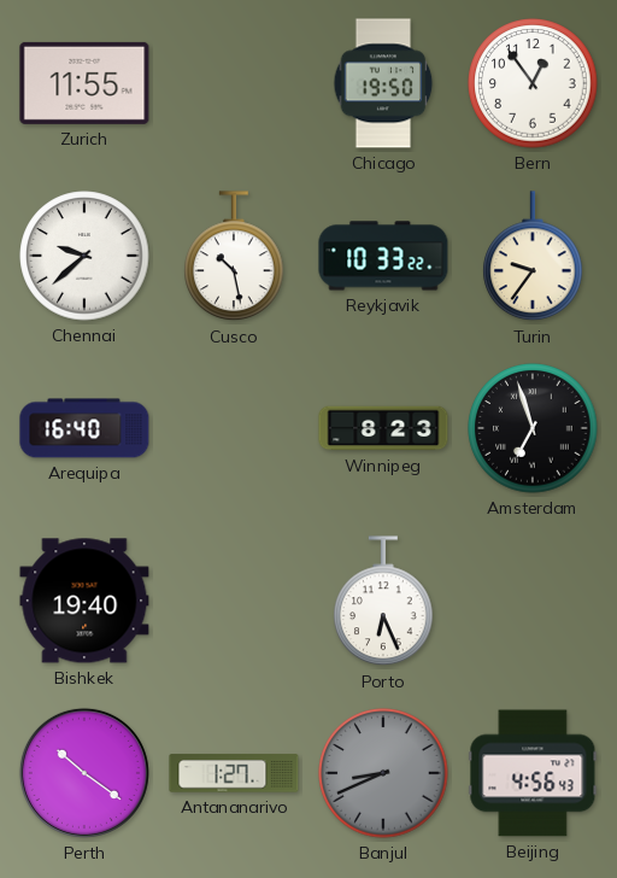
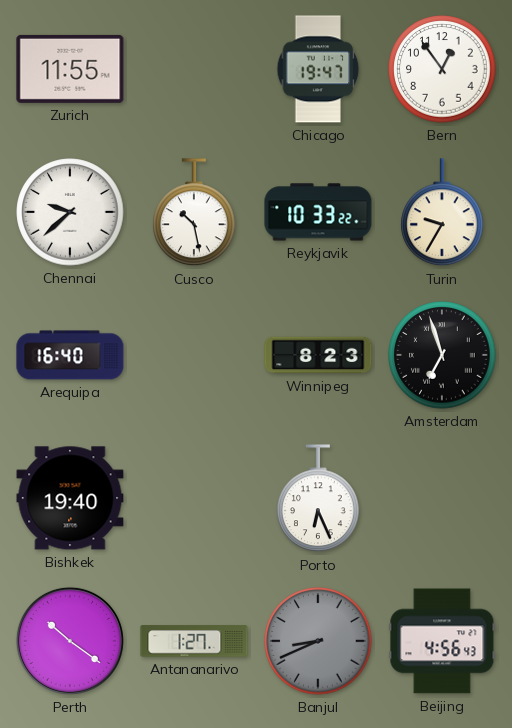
Chicago: 19:50 -> 19:47 (318, 69)
Turin: 9:36 -> 9:35 (442, 213)
